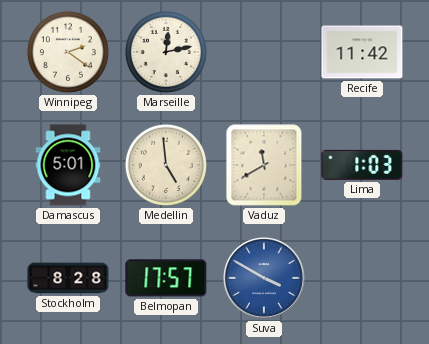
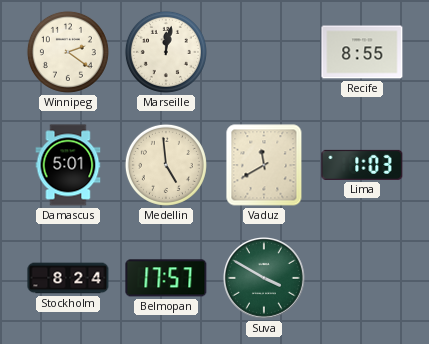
Marseille: 12:13 -> 12:02 (166, 52)
Recife: 11:42 -> 8:55 (362, 52)
Stockholm: 8:28 -> 8:24 (68, 278)
Suva dial: blue -> green (265, 279)
